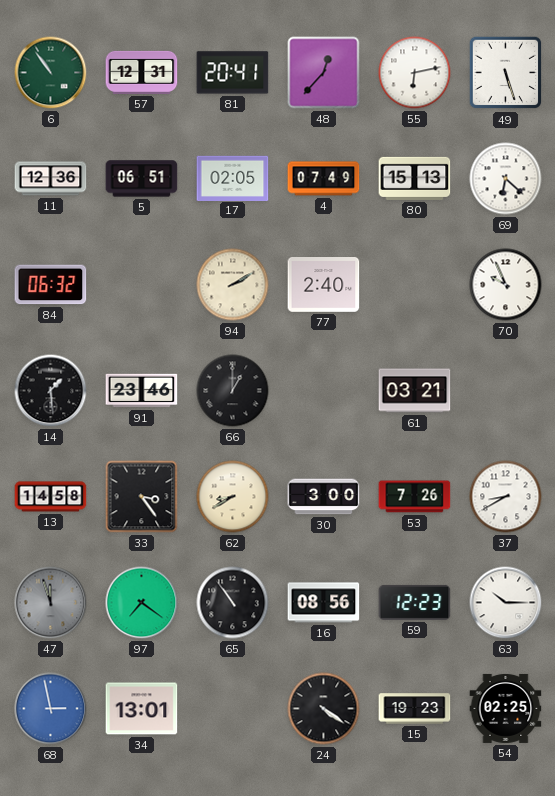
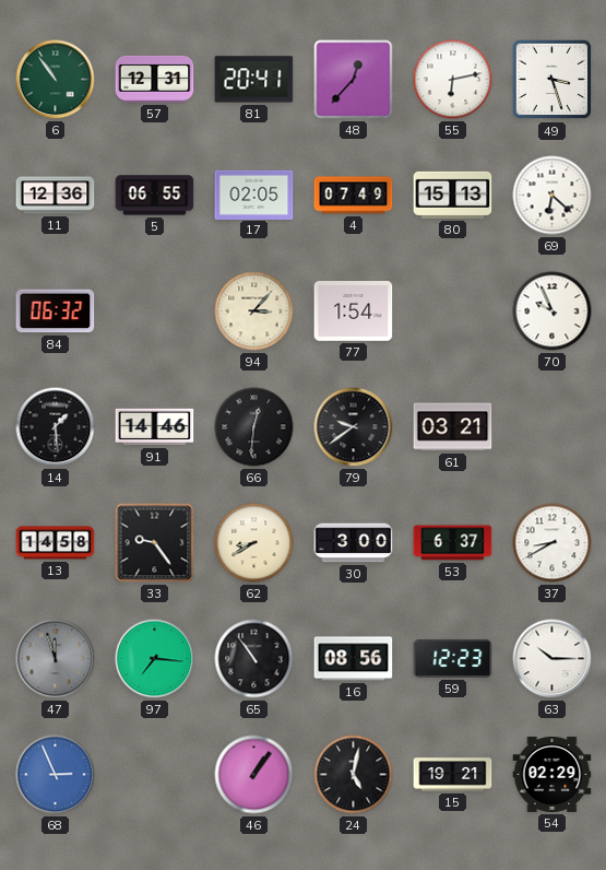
49: 5:27 -> 3:27 (552, 80)
5: 06:51 -> 06:55 (155, 196)
94: 2:10 -> 3:07 (254, 311)
77: 2:40 -> 1:54 (354, 311)
91: 23:46 -> 14:46 (155, 427)
66: 1:00 -> 12:31 (254, 427)
79: none -> 9:39 (354, 427)
33: 3:24 -> 9:24 (155, 543)
53: 7:26 -> 6:37 (453, 543)
97: 7:21 -> 7:16 (155, 659)
68: 2:58 -> 2:56 (56, 775)
34: 13:01 -> none (142, 709)
46: none -> 1:06 (254, 775)
24: 4:21 -> 5:02 (354, 775)
15: 19:23 -> 19:21 (453, 775)
54: 02:25 -> 02:29 (552, 774)
